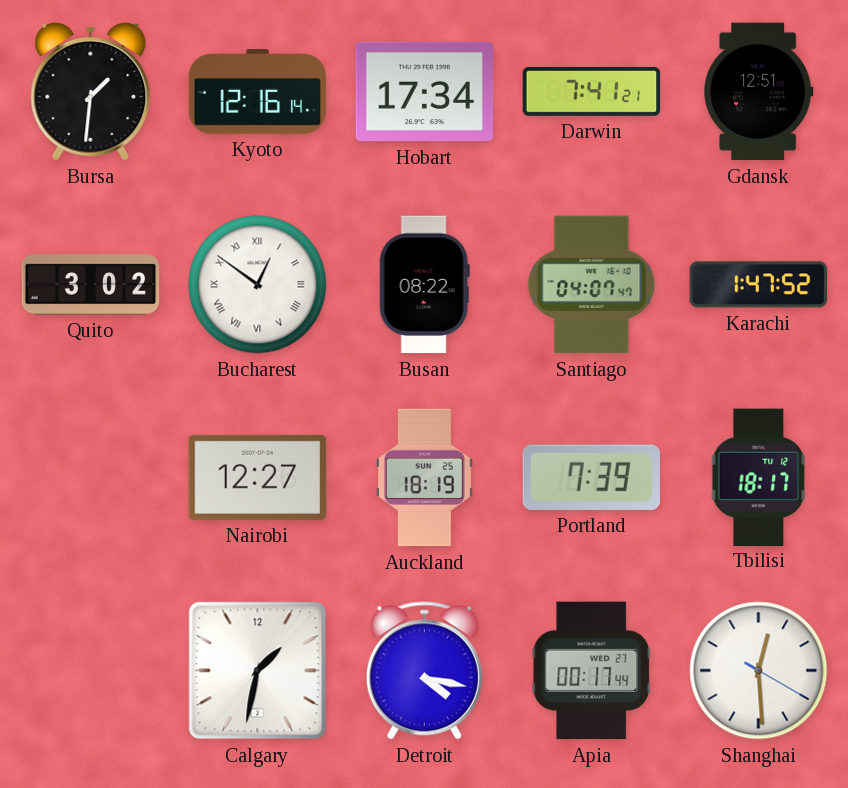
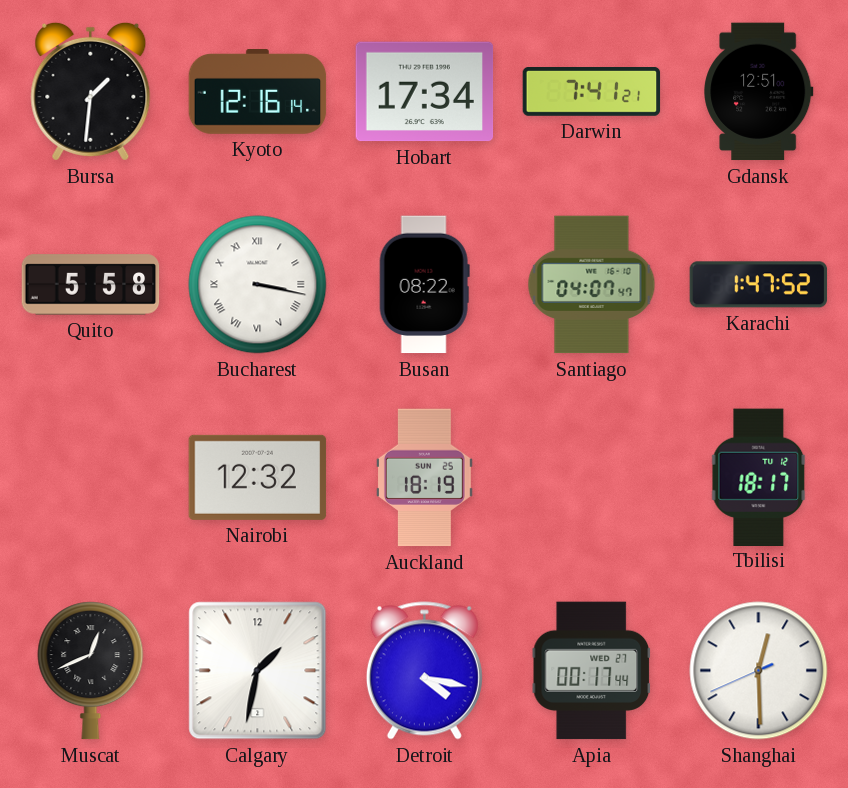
Quito: 3:02 -> 5:58 (91, 285)
Bucharest: 12:51 -> 3:17 (258, 285)
Nairobi: 12:27 -> 12:32 (258, 477)
Portland: 7:39 -> none (591, 477)
Muscat: none -> 12:41 (91, 671)
Shanghai: 12:29:20 -> 12:29:41 (759, 671)
